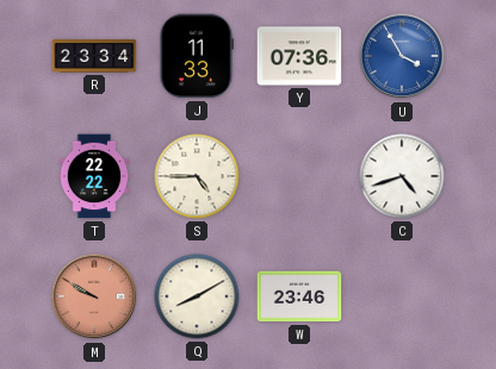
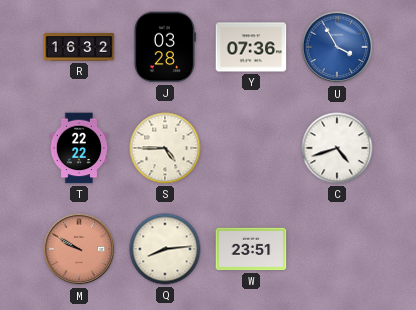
R: 23:34 -> 16:32 (79, 47)
J: 11:33 -> 03:28 (164, 47)
Q: 8:10 -> 8:14 (165, 249)
W: 23:46 -> 23:51 (251, 249)
